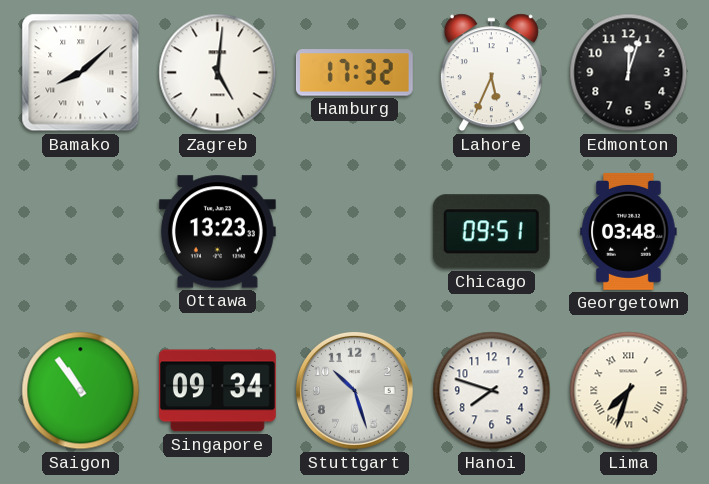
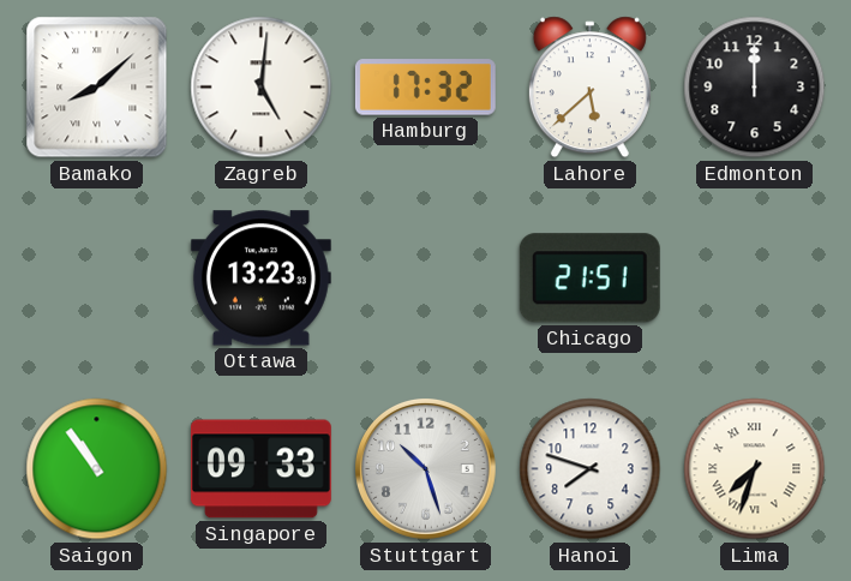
Lahore: 5:34 -> 5:38 (589, 88)
Edmonton: 12:03 -> 12:00 (755, 88)
Chicago: 09:51 -> 21:51 (589, 278)
Georgetown: 03:48 -> none (629, 231)
Singapore: 09:34 -> 09:33 (260, 469)
